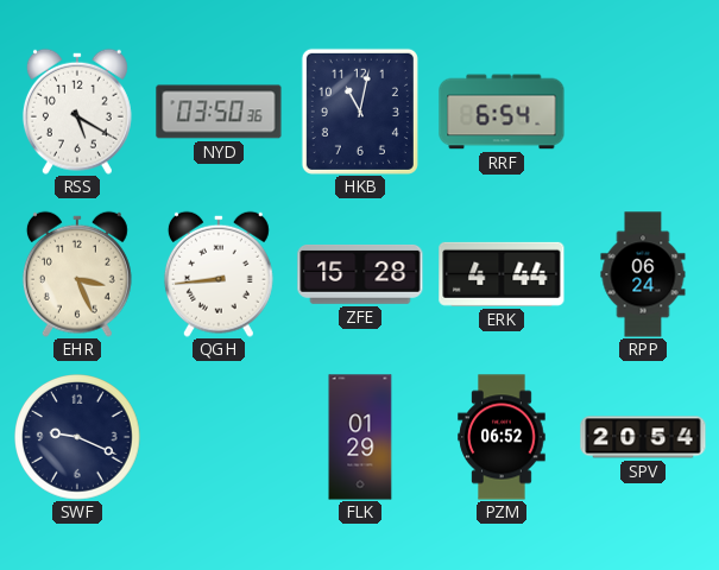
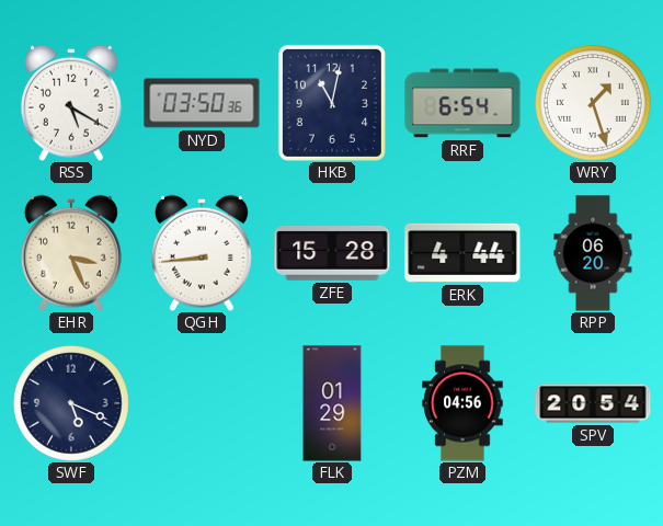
WRY: none -> 1:27 (594, 104)
RPP: 06:24 -> 06:20 (593, 253)
SWF: 9:19 -> 5:19 (72, 404)
PZM: 06:52 -> 04:56 (462, 403)
